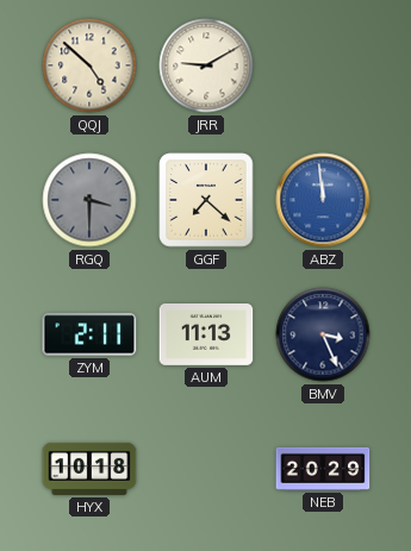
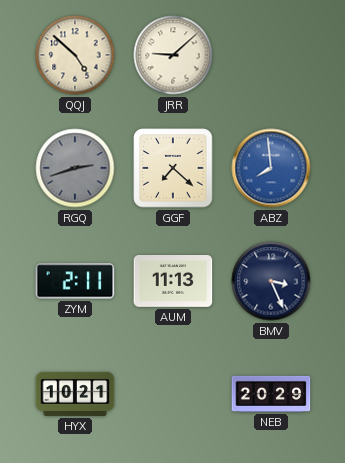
JRR: 9:10 -> 9:08 (173, 55)
RGQ: 3:30 -> 2:42 (75, 168)
ABZ: 11:59 -> 7:59 (271, 168)
HYX: 10:18 -> 10:21 (75, 394)
